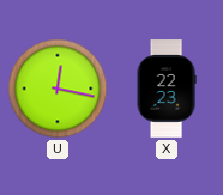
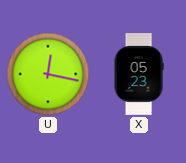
X: 22:23 -> 05:23 (139, 74)
